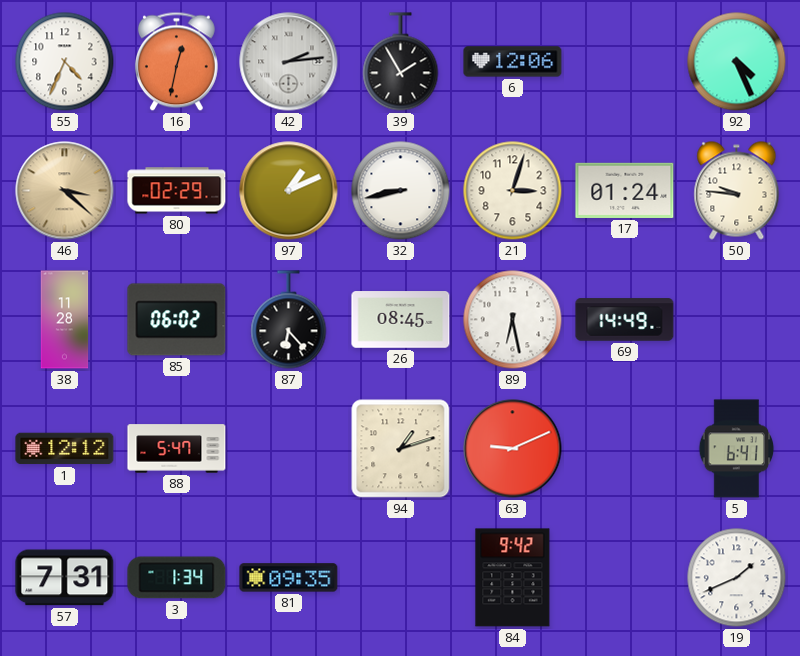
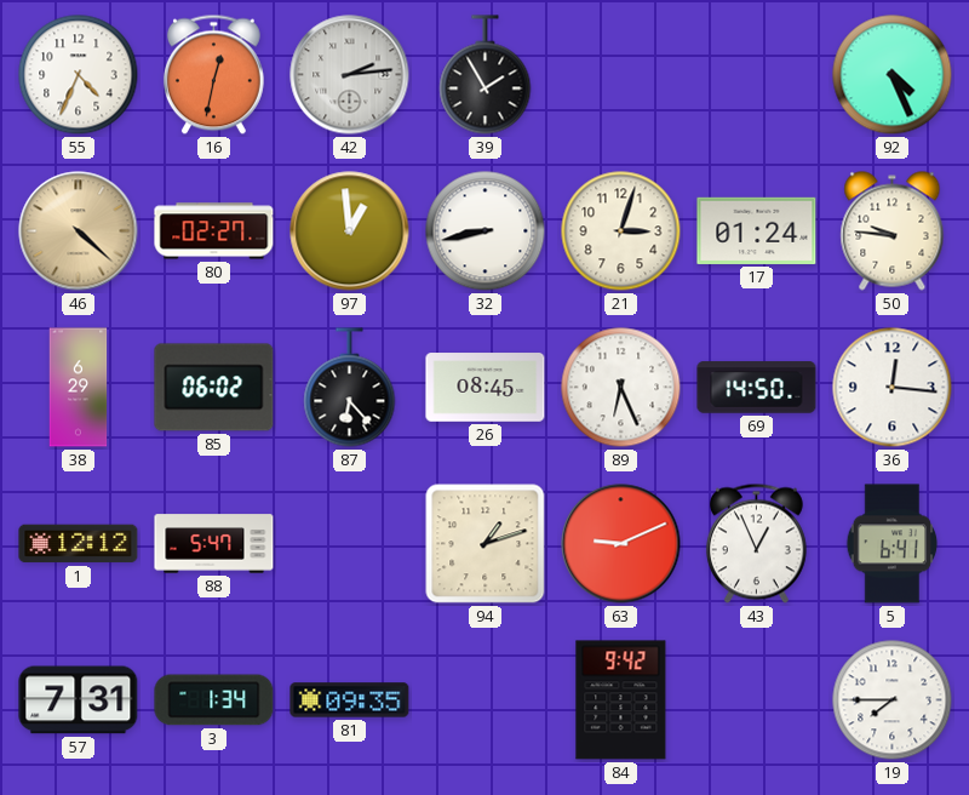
6: 12:06 -> none (513, 62)
46: 3:22 -> 4:22 (79, 231)
80: 02:29 -> 02:27 (214, 231)
97: 1:11 -> 12:59 (350, 231)
38: 11:28 -> 6:29 (79, 388)
89: 6:28 -> 6:26 (621, 388)
69: 14:49 -> 14:50 (757, 388)
36: none -> 12:16 (893, 388)
43: none -> 12:56 (756, 544)
19: 1:41 -> 7:45 (893, 700)
